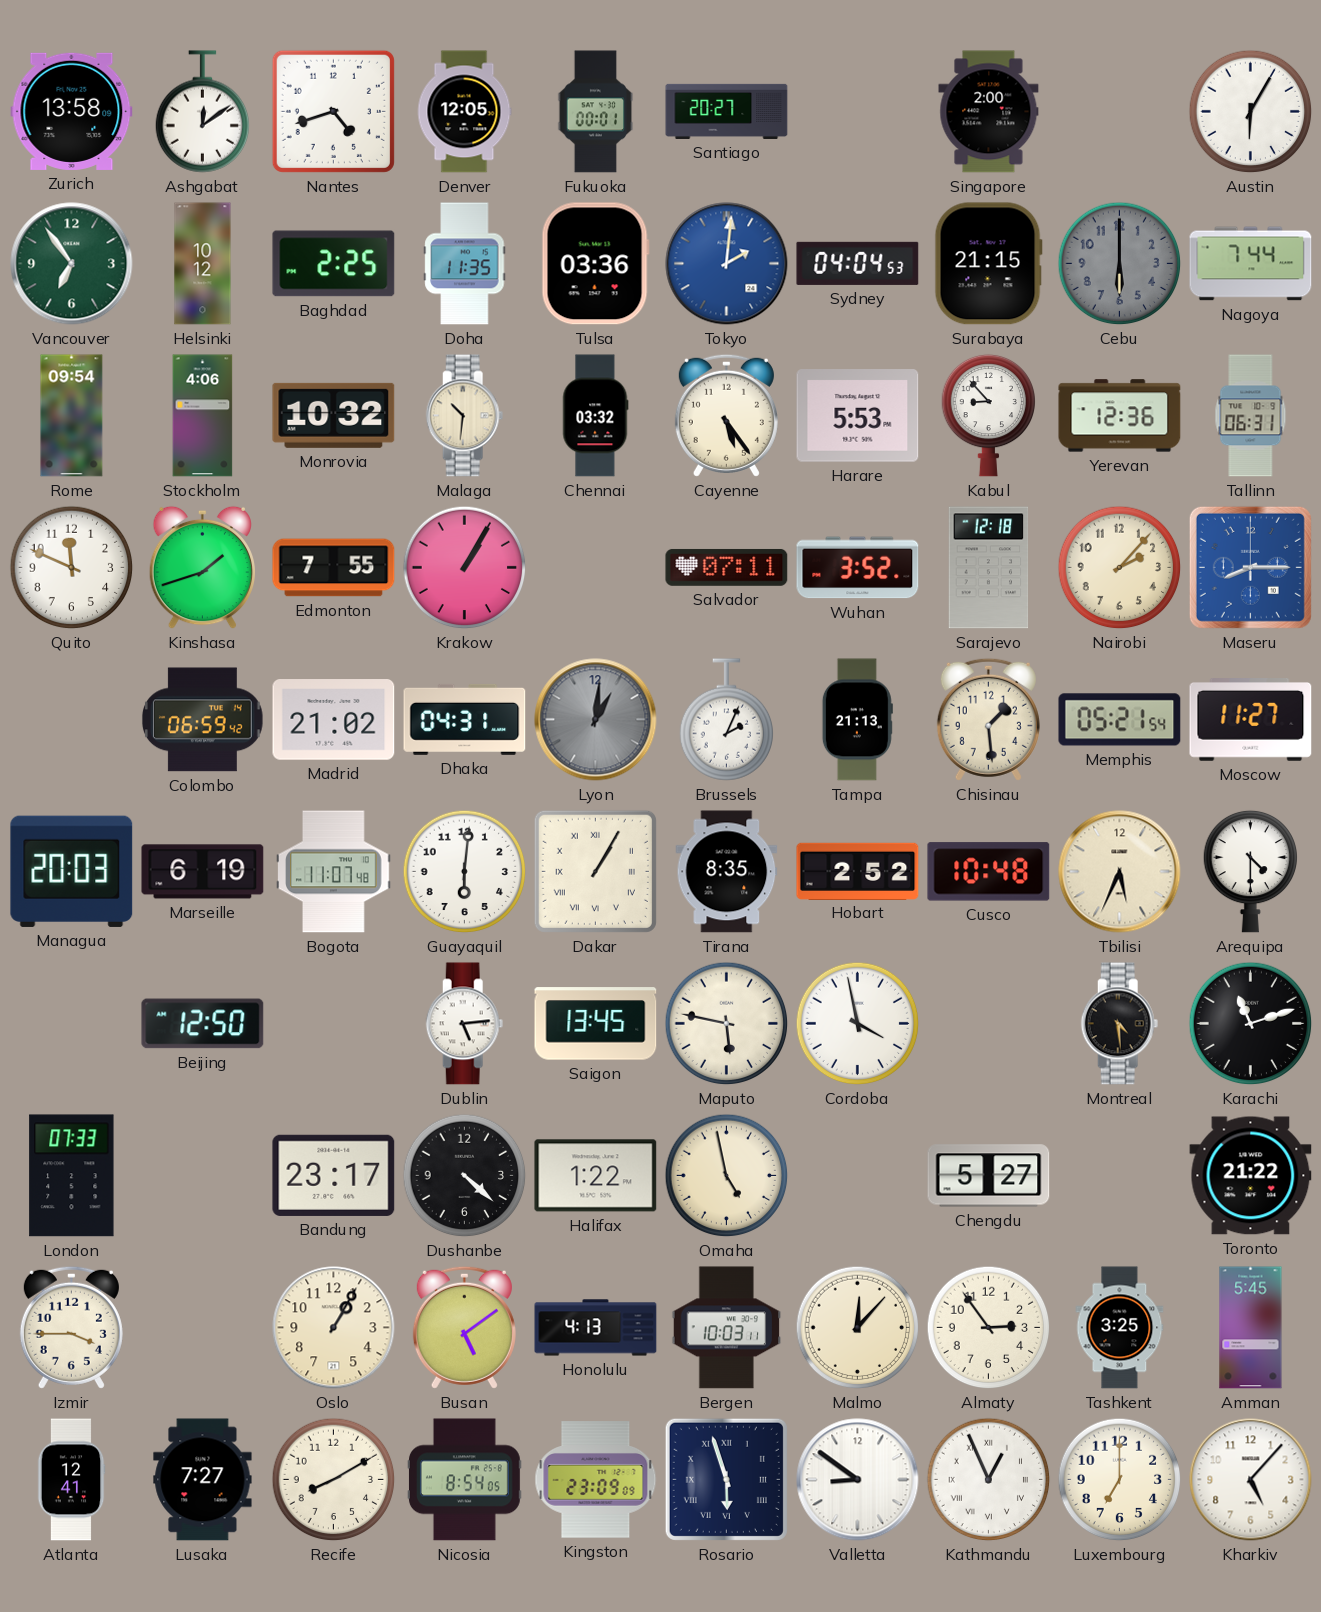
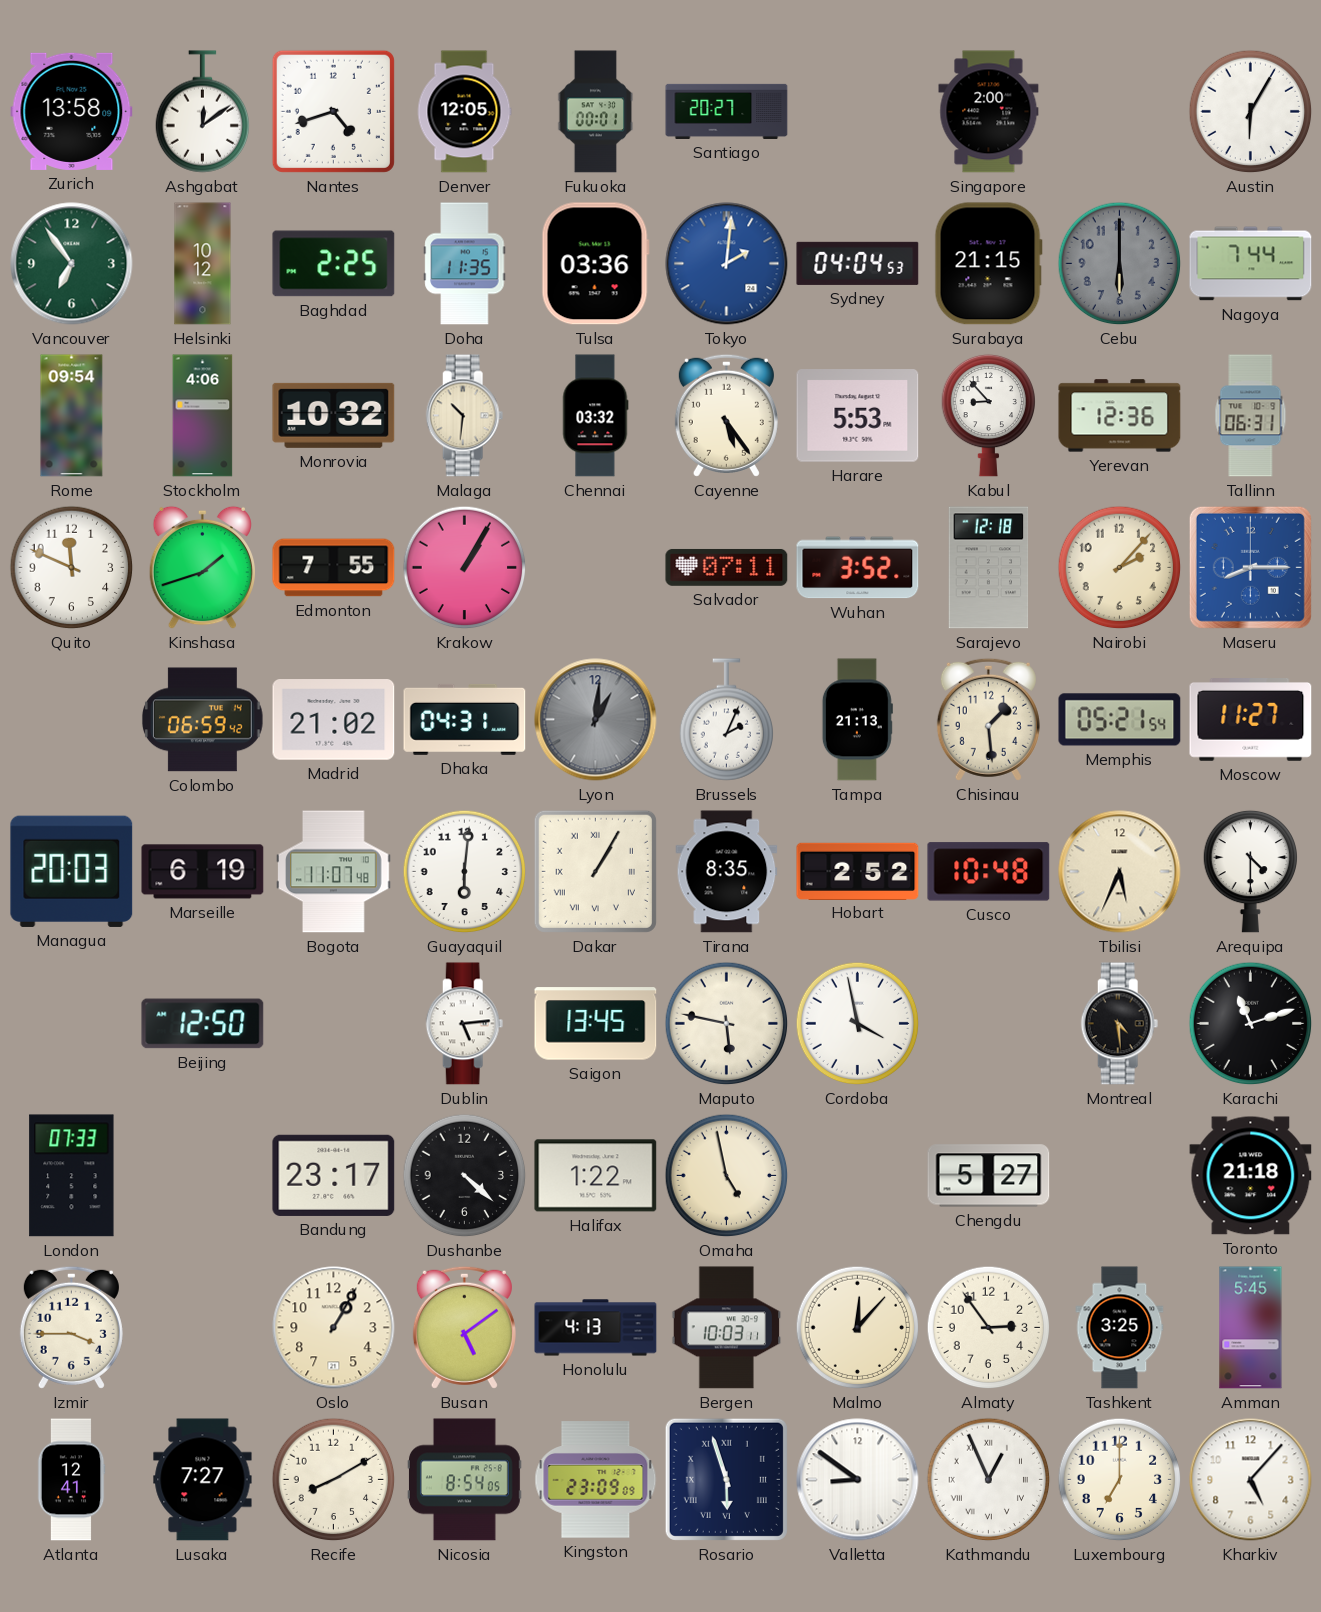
Toronto: 21:22 -> 21:18 (1251, 1176)
